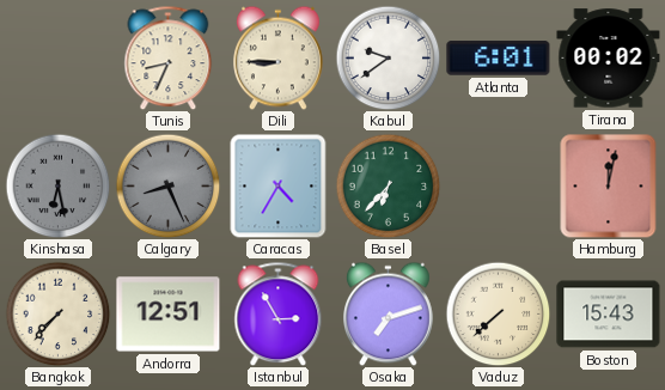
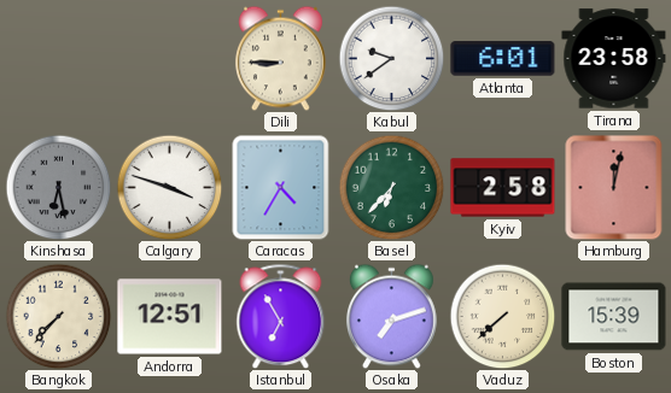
Tunis: 8:34 -> none (169, 57)
Tirana: 00:02 -> 23:58 (614, 59)
Calgary: 8:26 -> 3:48 (169, 187)
Calgary dial: grey -> white (169, 187)
Kyiv: none -> 2:58 (503, 188)
Istanbul: 2:55 -> 6:55 (281, 316)
Boston: 15:43 -> 15:39 (614, 317)
